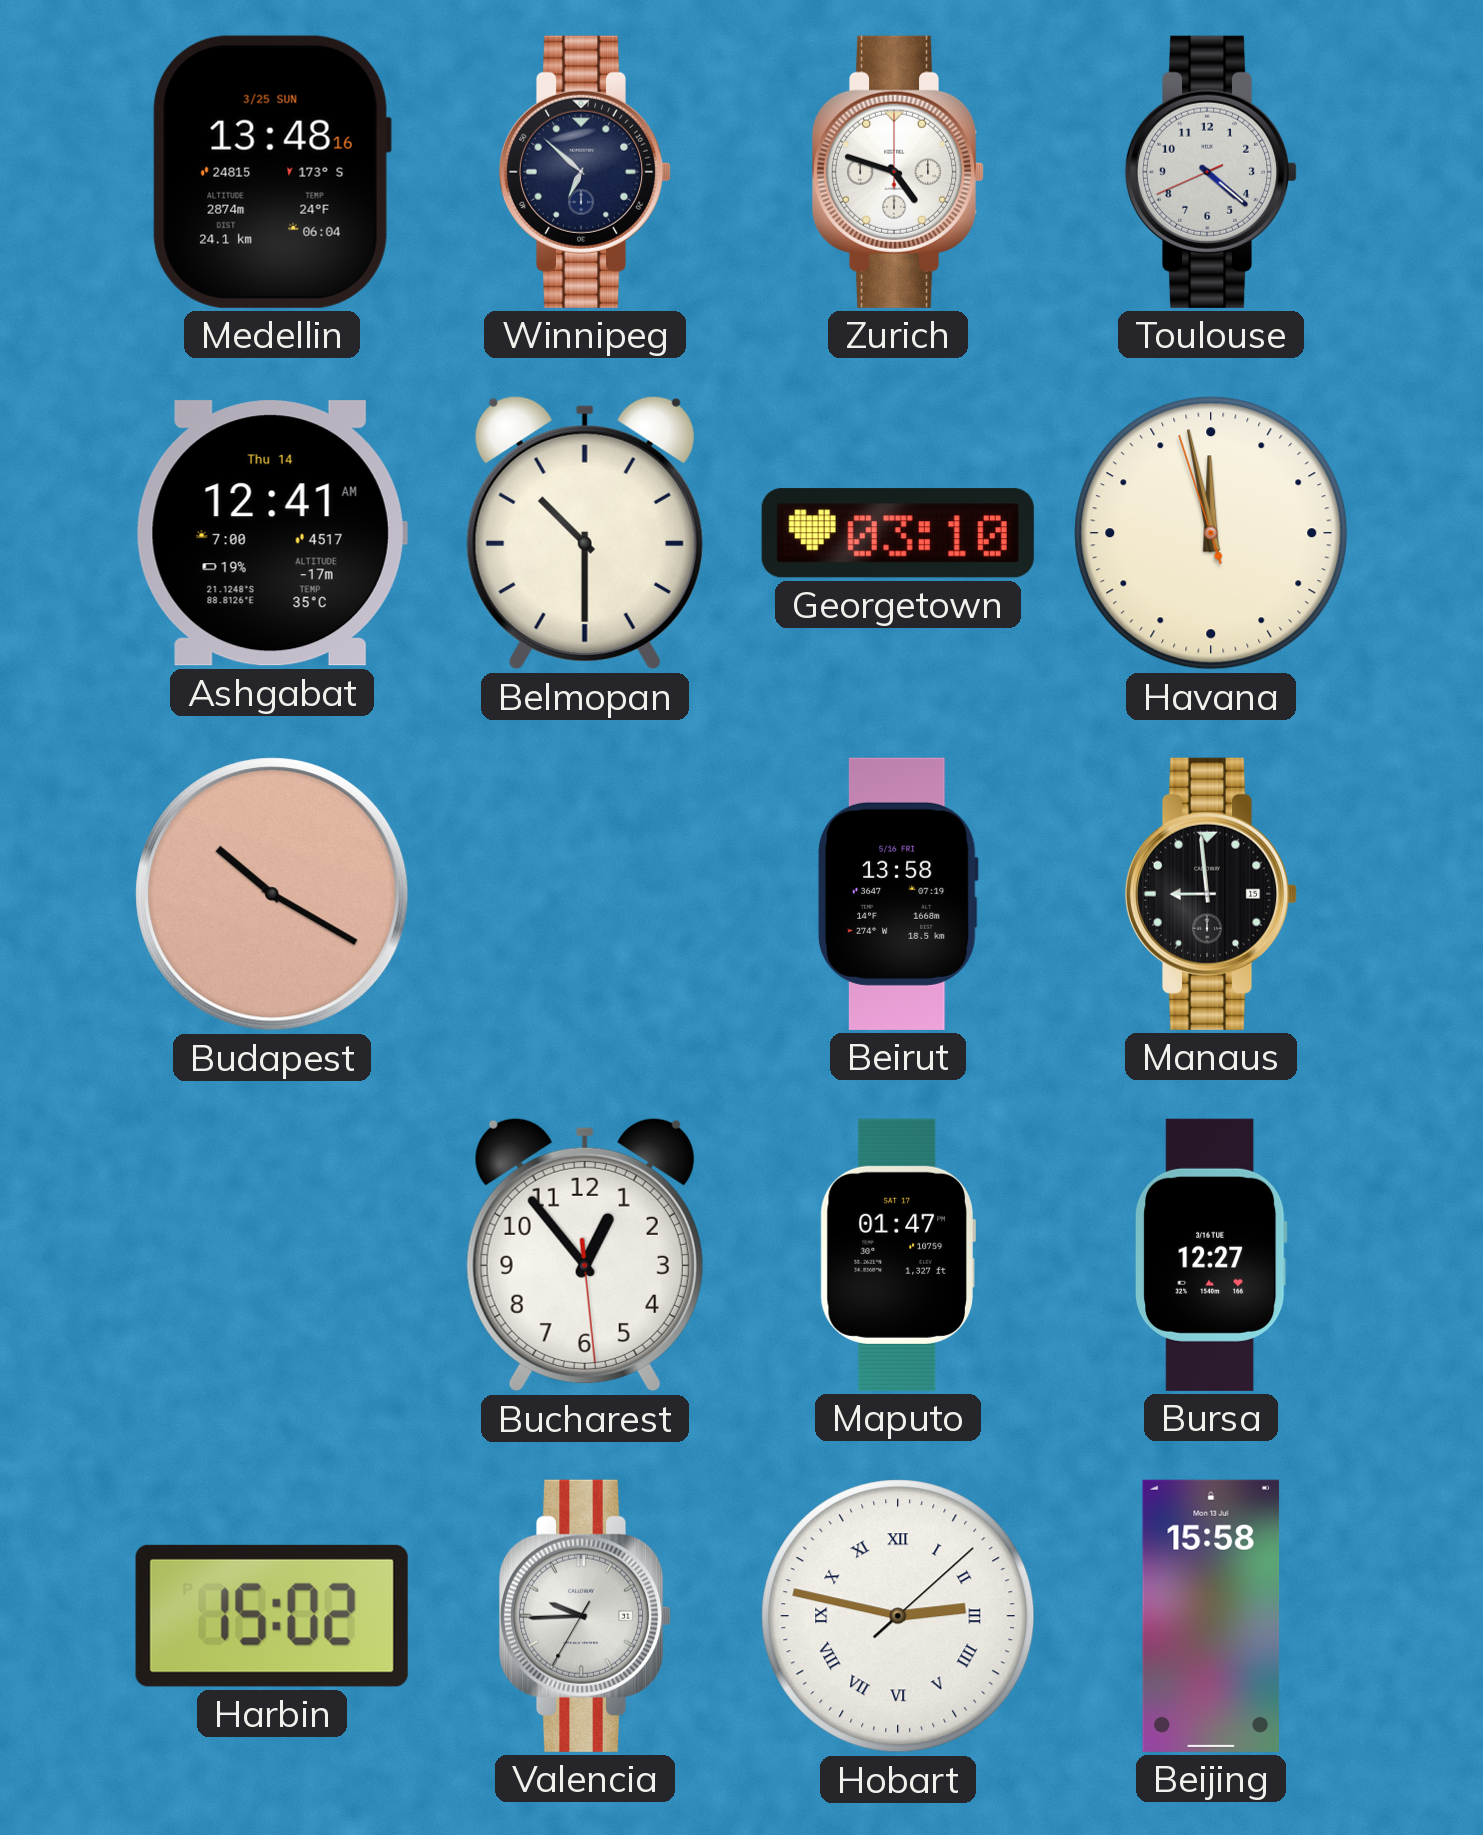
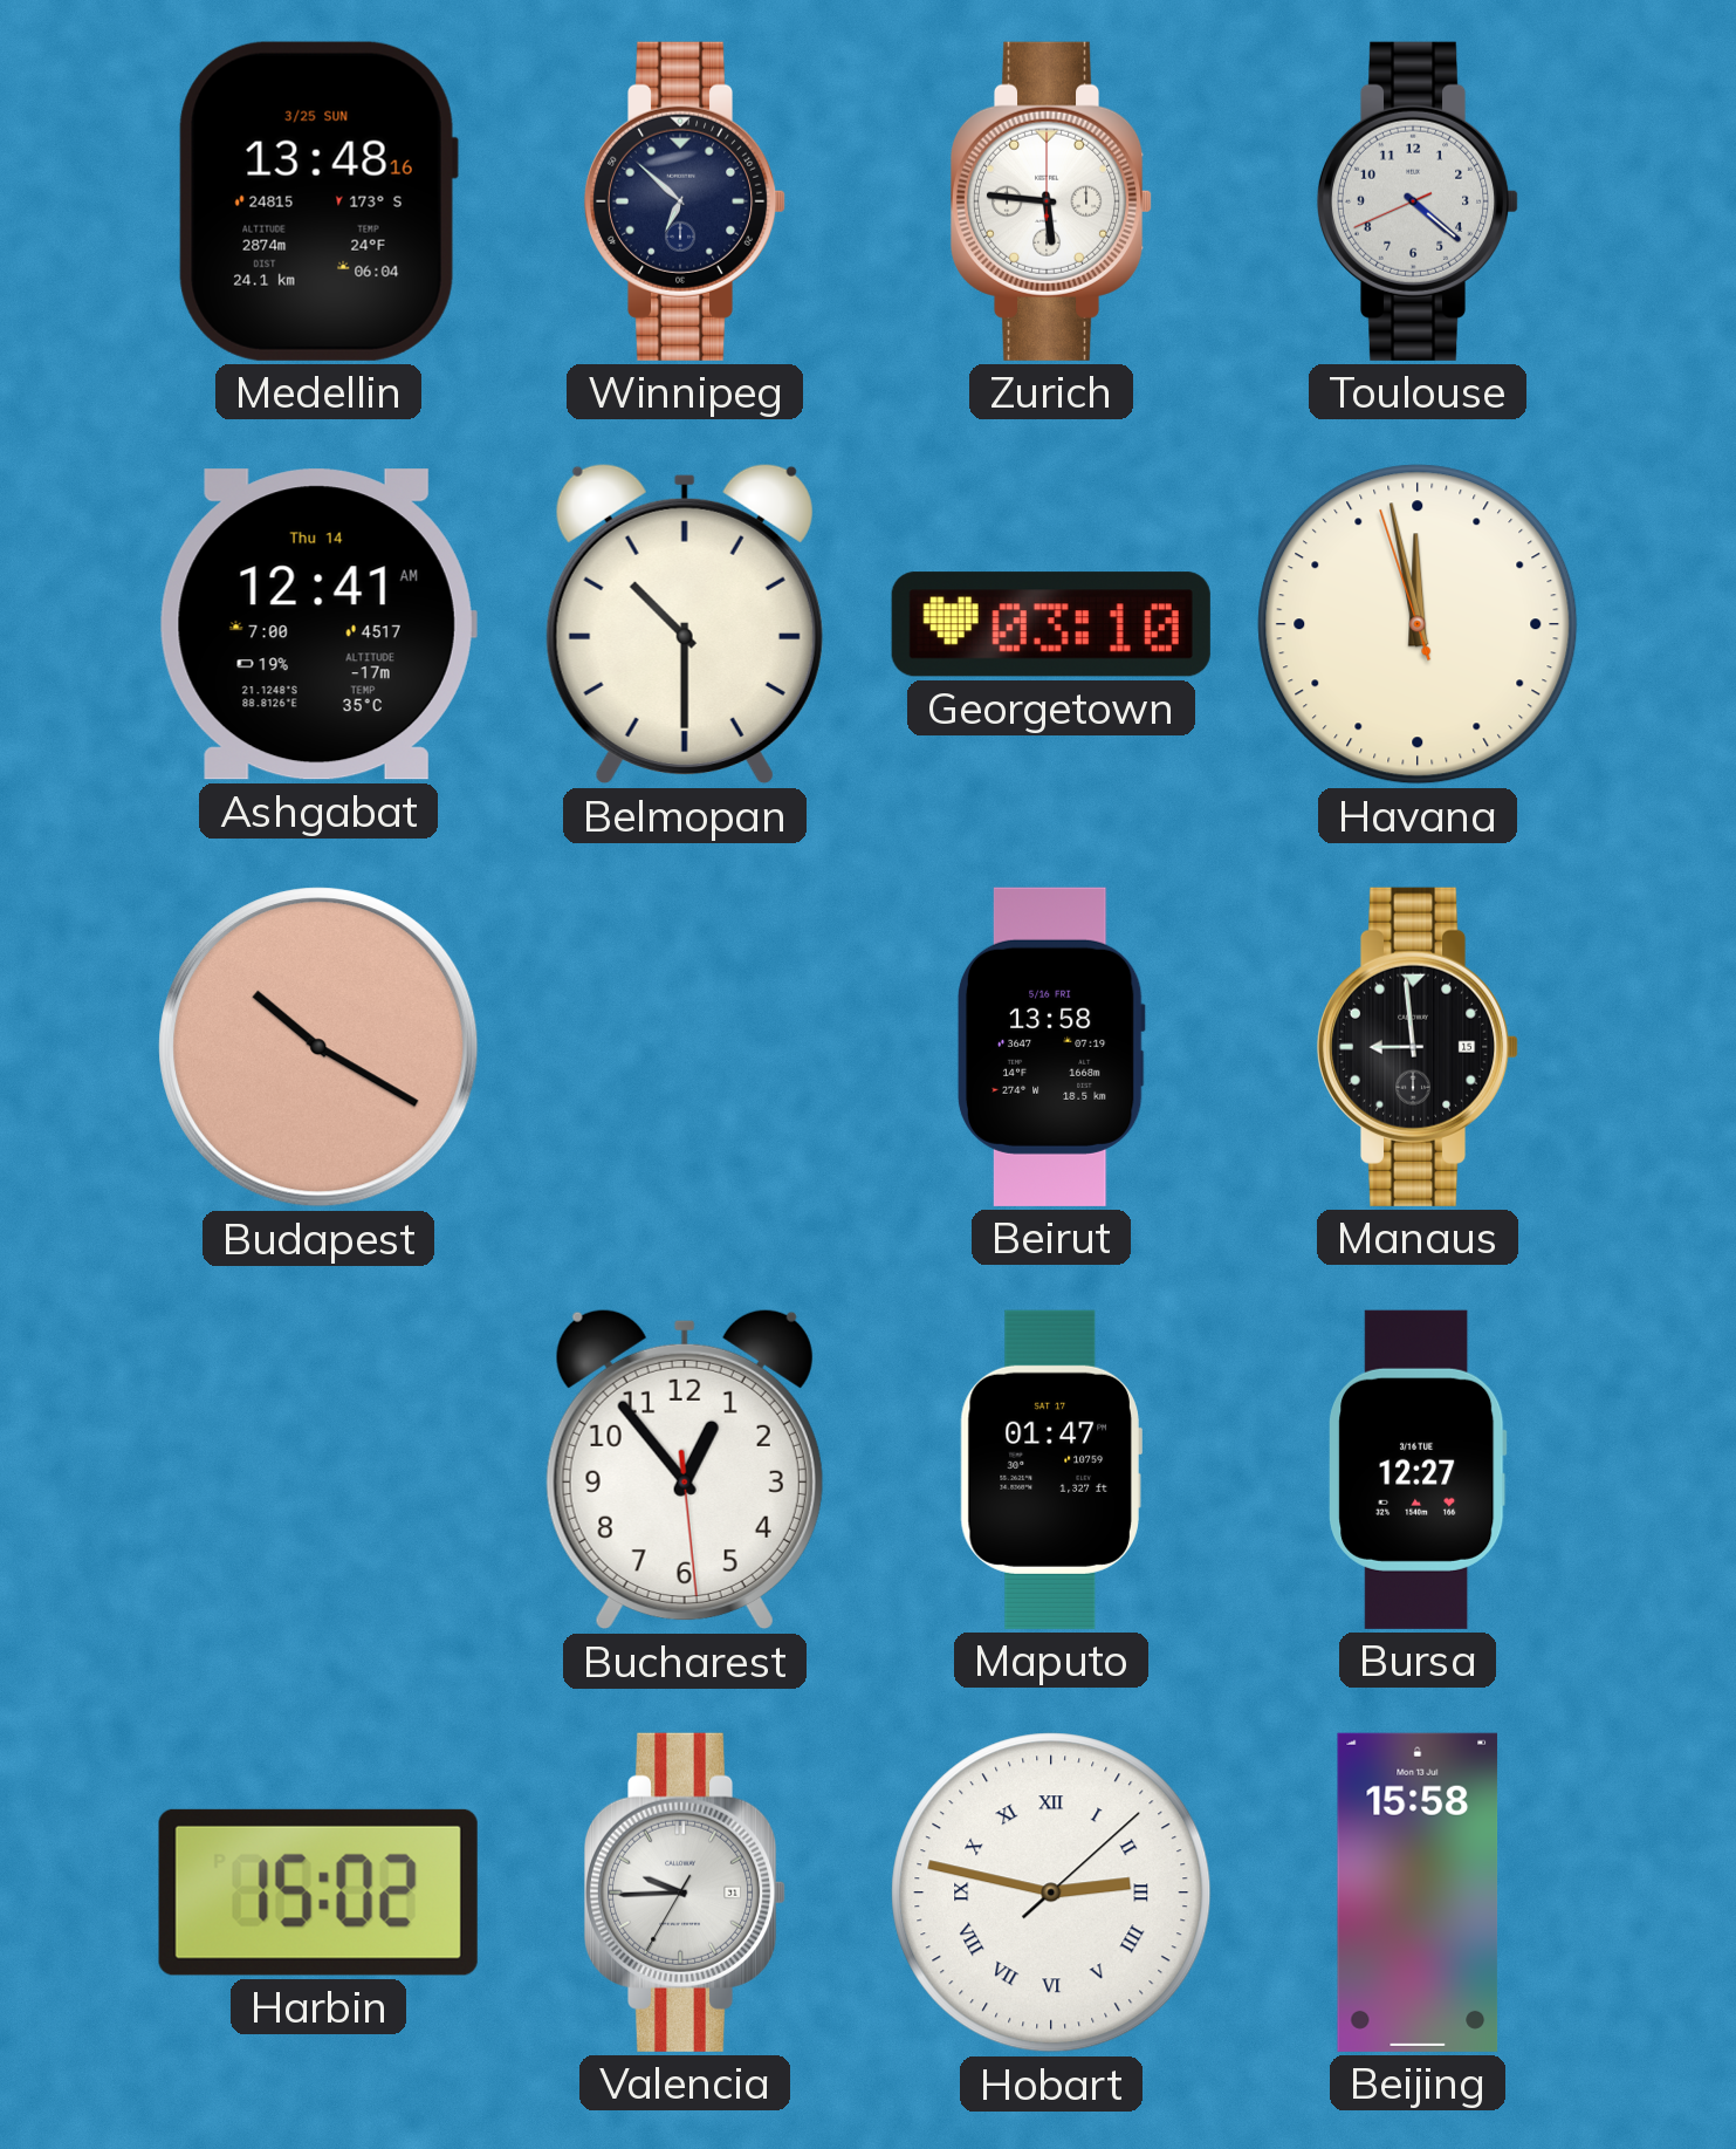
Zurich: 4:48 -> 5:46 (1051, 201)
